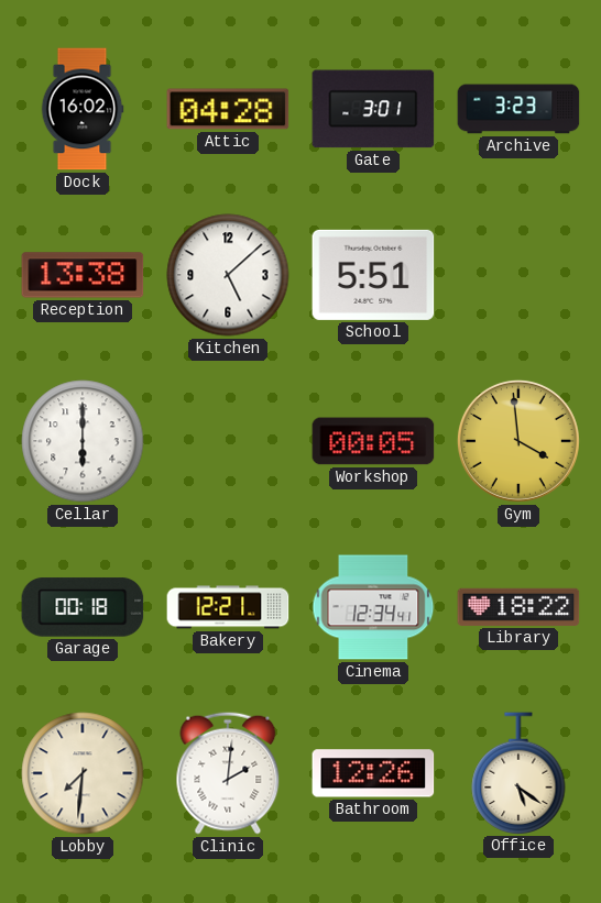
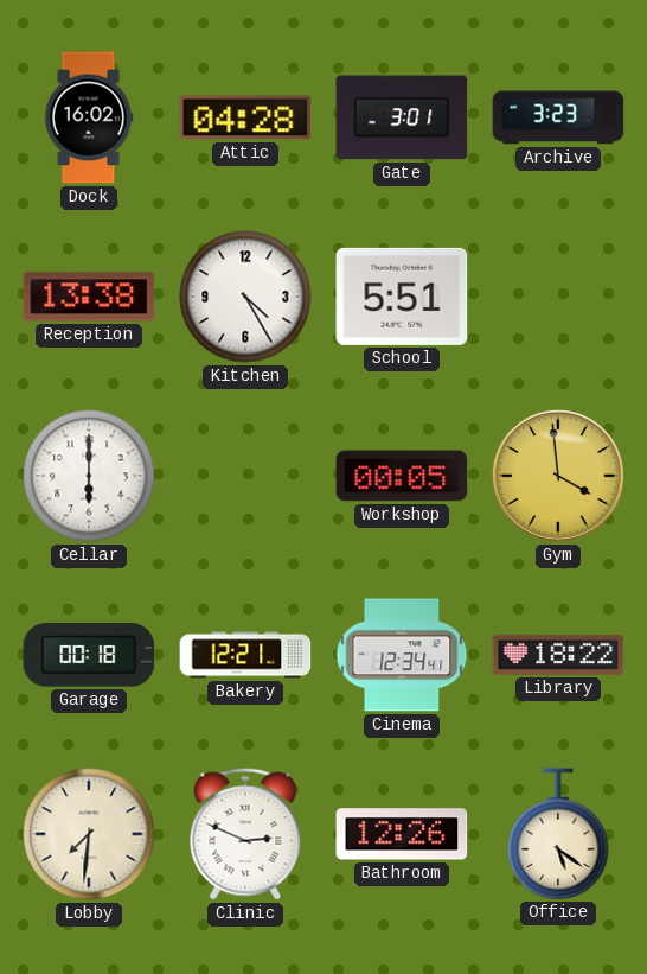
Kitchen: 5:08 -> 4:25 (245, 297)
Clinic: 2:01 -> 2:49 (245, 834)
